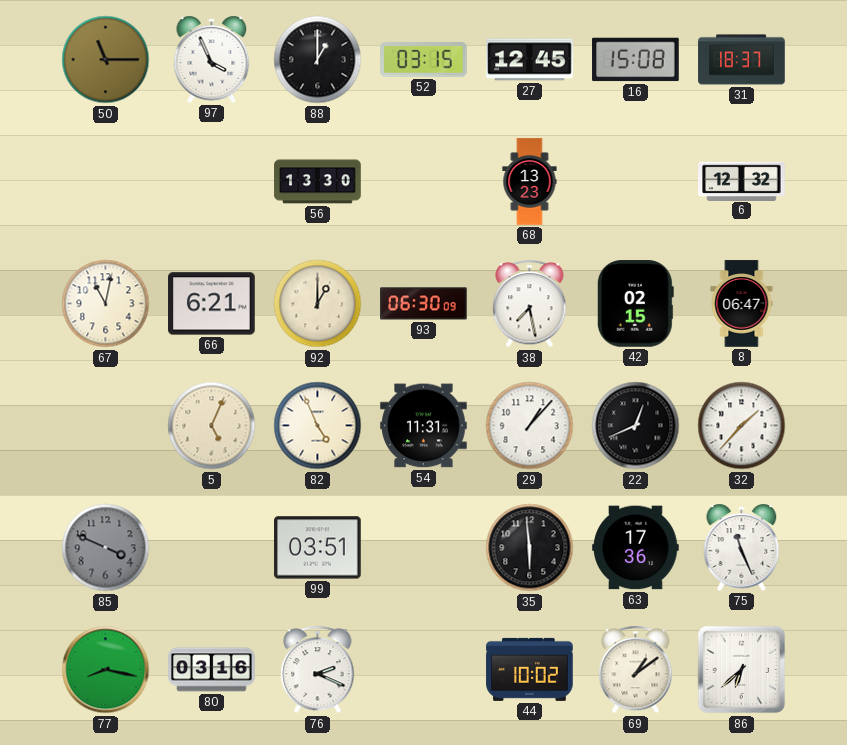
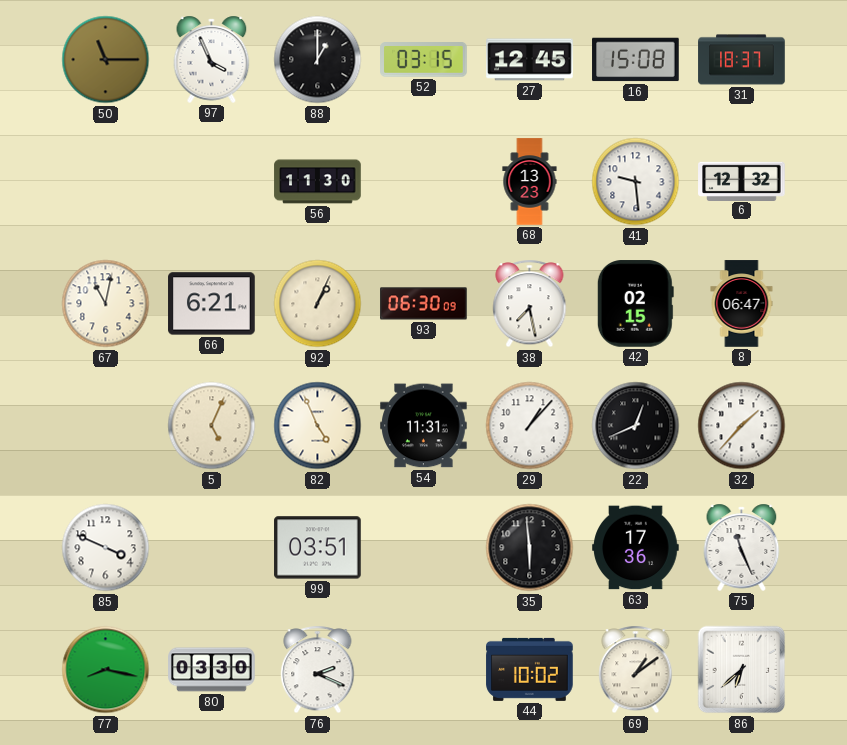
56: 13:30 -> 11:30 (318, 182)
41: none -> 9:29 (636, 182)
92: 1:00 -> 1:04 (318, 304)
85 dial: grey -> white (106, 548)
80: 03:16 -> 03:30 (212, 670)
